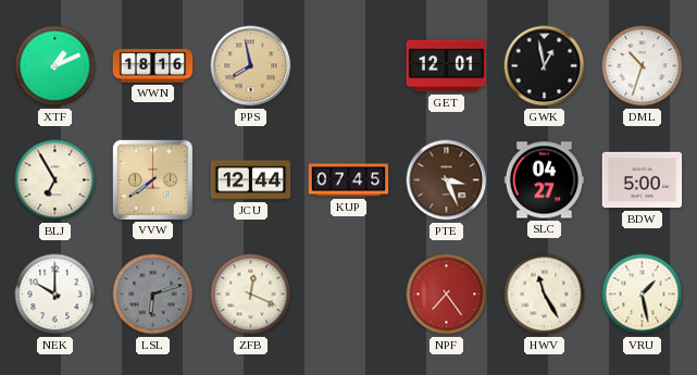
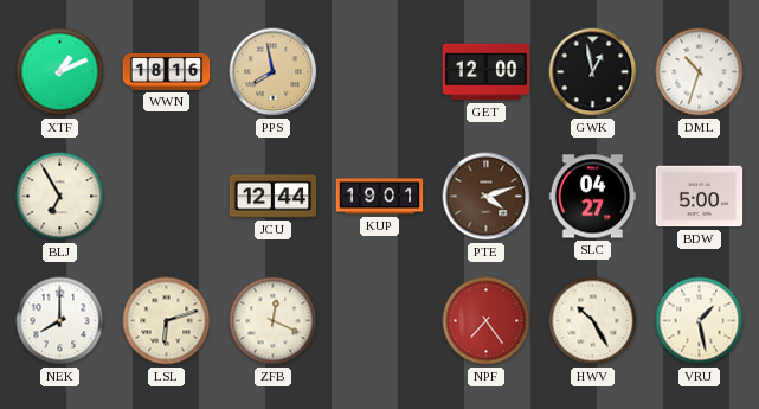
GET: 12:01 -> 12:00 (487, 72)
VVW: 7:39 -> none (152, 179)
KUP: 07:45 -> 19:01 (380, 197)
PTE: 3:26 -> 4:12 (487, 197)
NEK: 10:00 -> 8:00 (60, 321)
LSL dial: grey -> cream (167, 321)
HWV: 11:25 -> 10:25 (593, 321)
